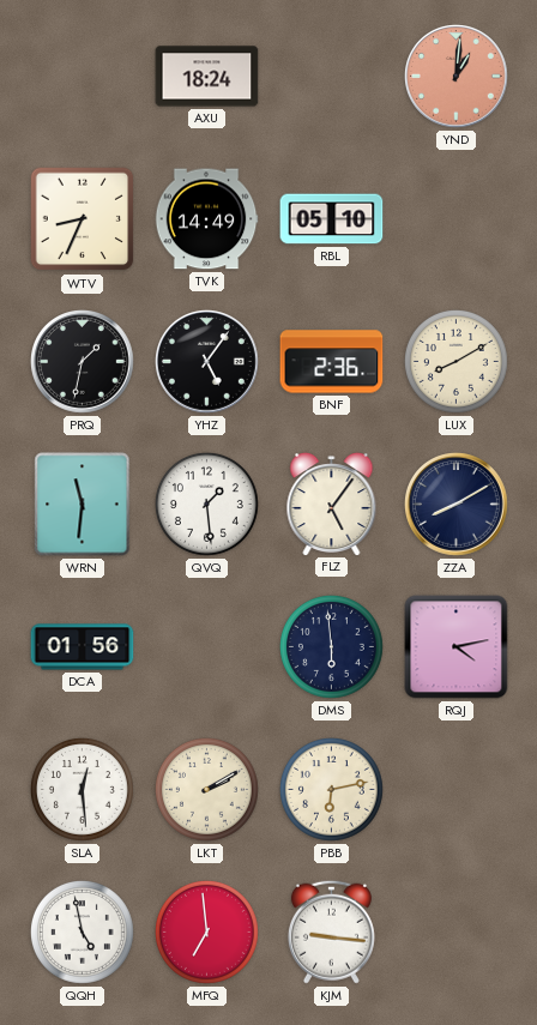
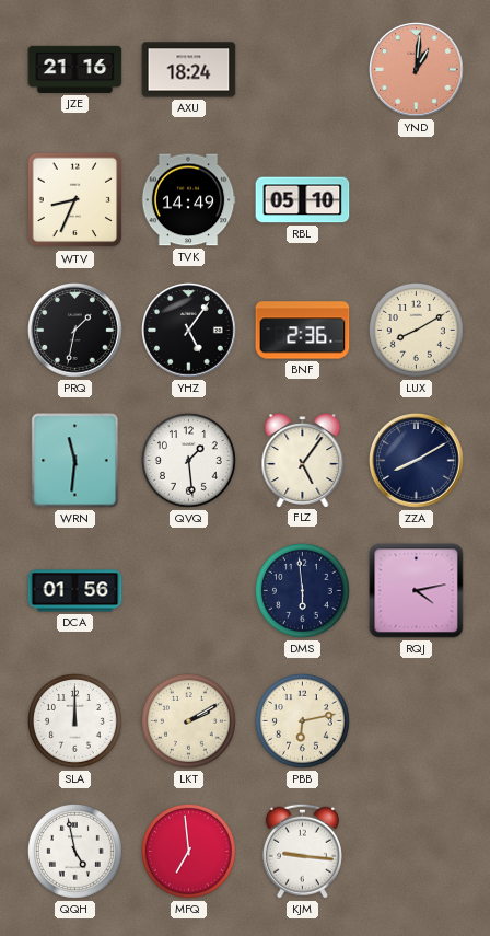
JZE: none -> 21:16 (75, 69)
SLA: 12:29 -> 12:00 (74, 720)
